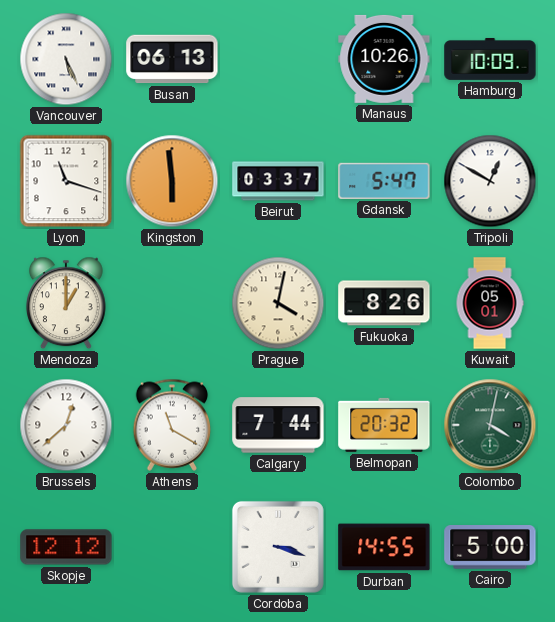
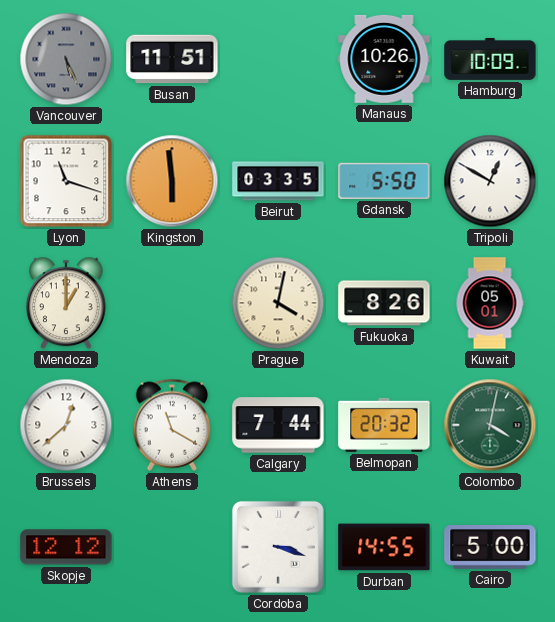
Vancouver dial: white -> grey (66, 59)
Busan: 06:13 -> 11:51 (172, 59)
Beirut: 03:37 -> 03:35 (278, 181)
Gdansk: 5:47 -> 5:50 (384, 181)
